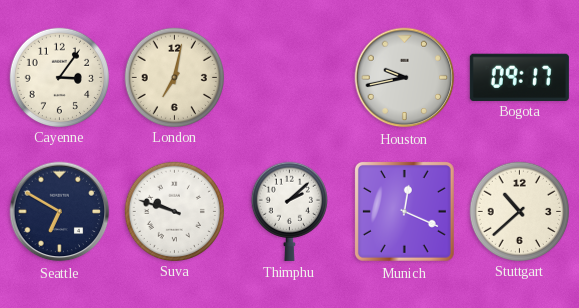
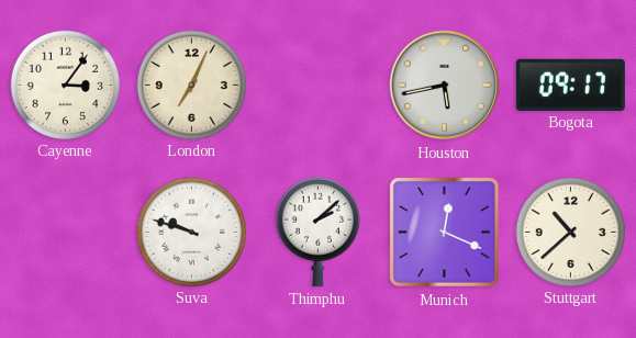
London: 7:02 -> 7:04 (191, 84)
Houston: 9:43 -> 5:43 (445, 86)
Seattle: 6:50 -> none (60, 212)
